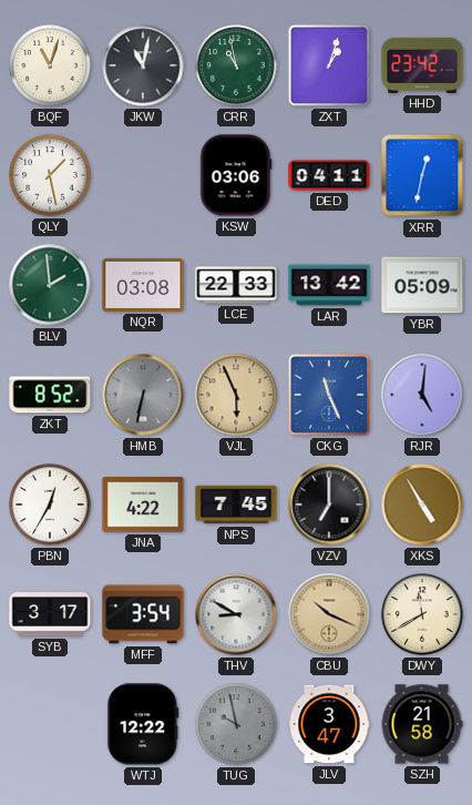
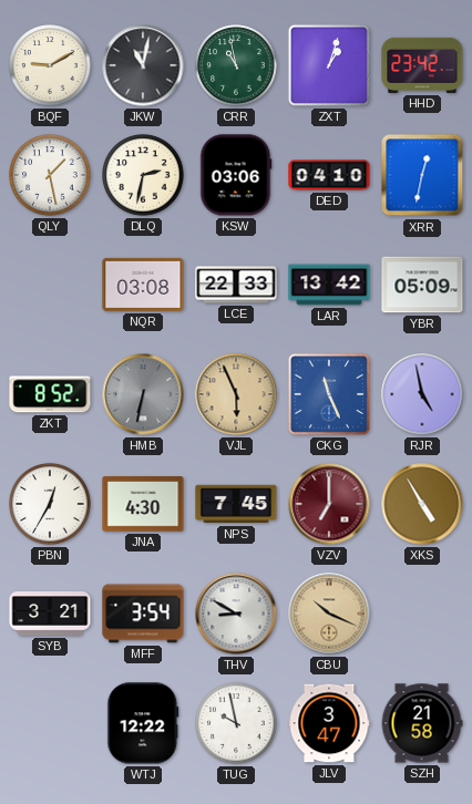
BQF: 11:03 -> 9:10 (50, 65)
DLQ: none -> 2:32 (143, 175)
DED: 04:11 -> 04:10 (329, 175)
BLV: 1:59 -> none (50, 285)
RJR: 5:01 -> 4:58 (422, 394)
JNA: 4:22 -> 4:30 (143, 504)
VZV dial: black -> burgundy (329, 504)
SYB: 3:17 -> 3:21 (50, 614)
DWY: 11:40 -> none (422, 614)
TUG dial: grey -> white (236, 723)
